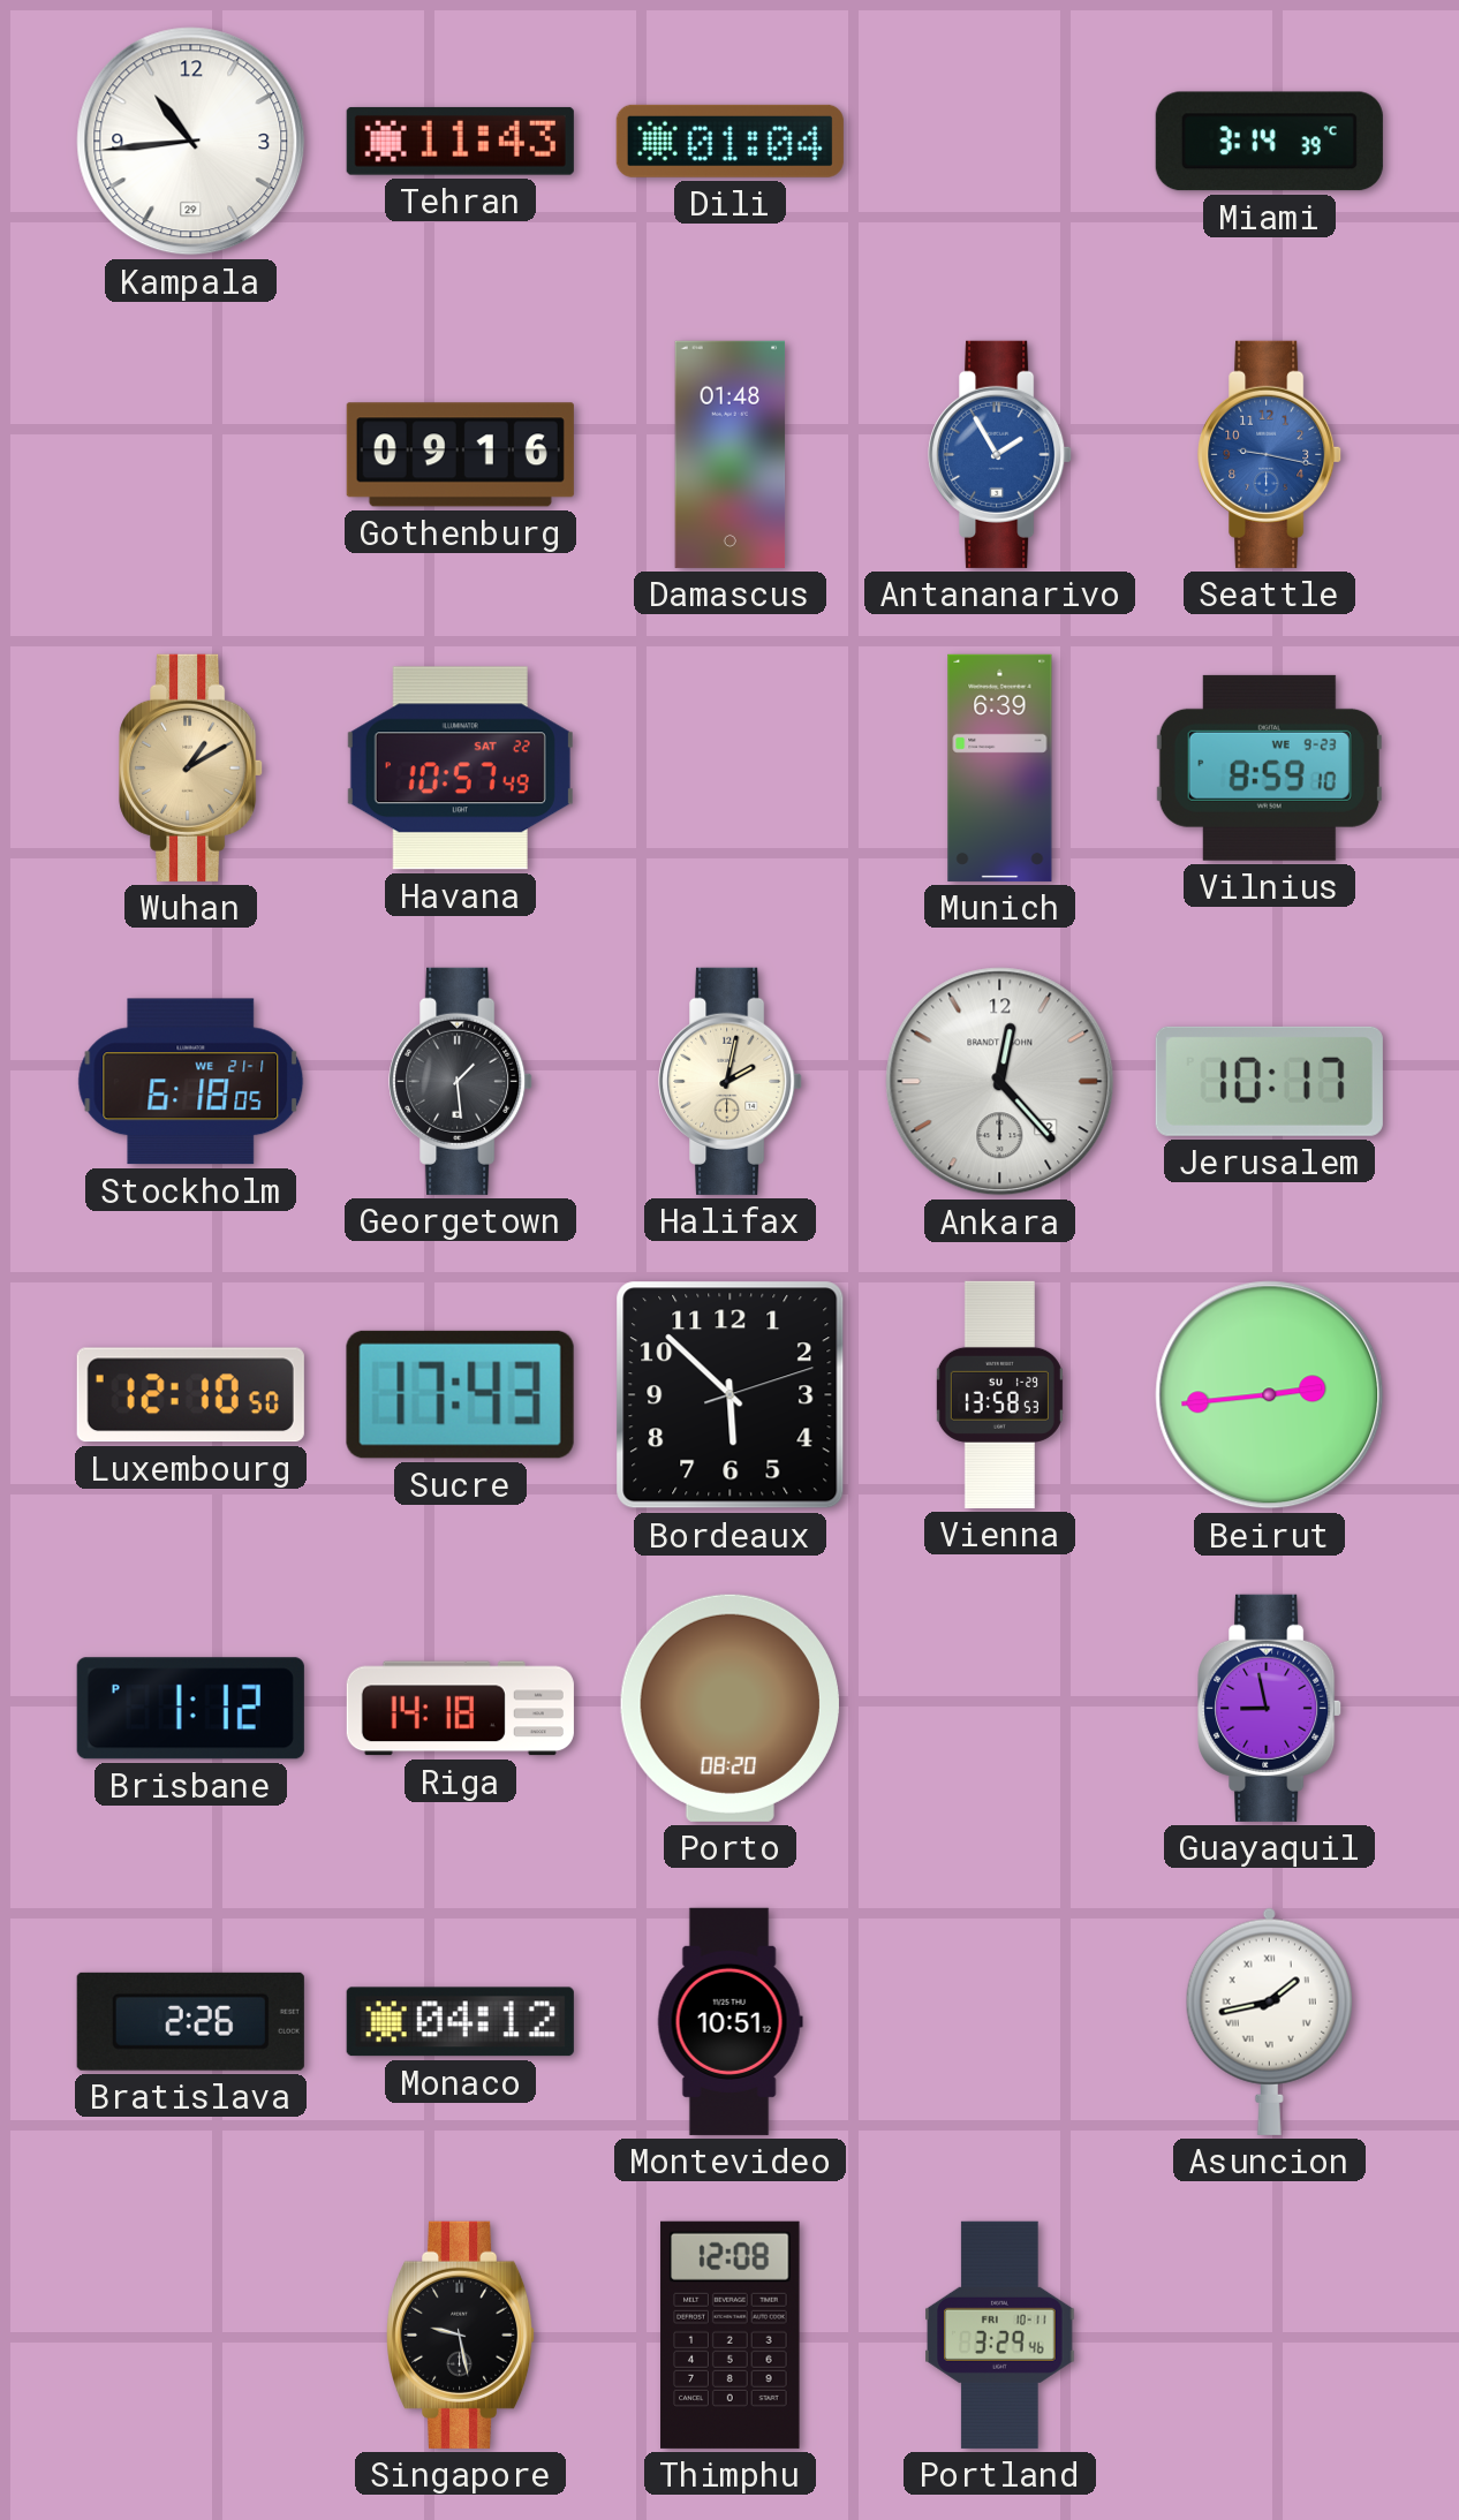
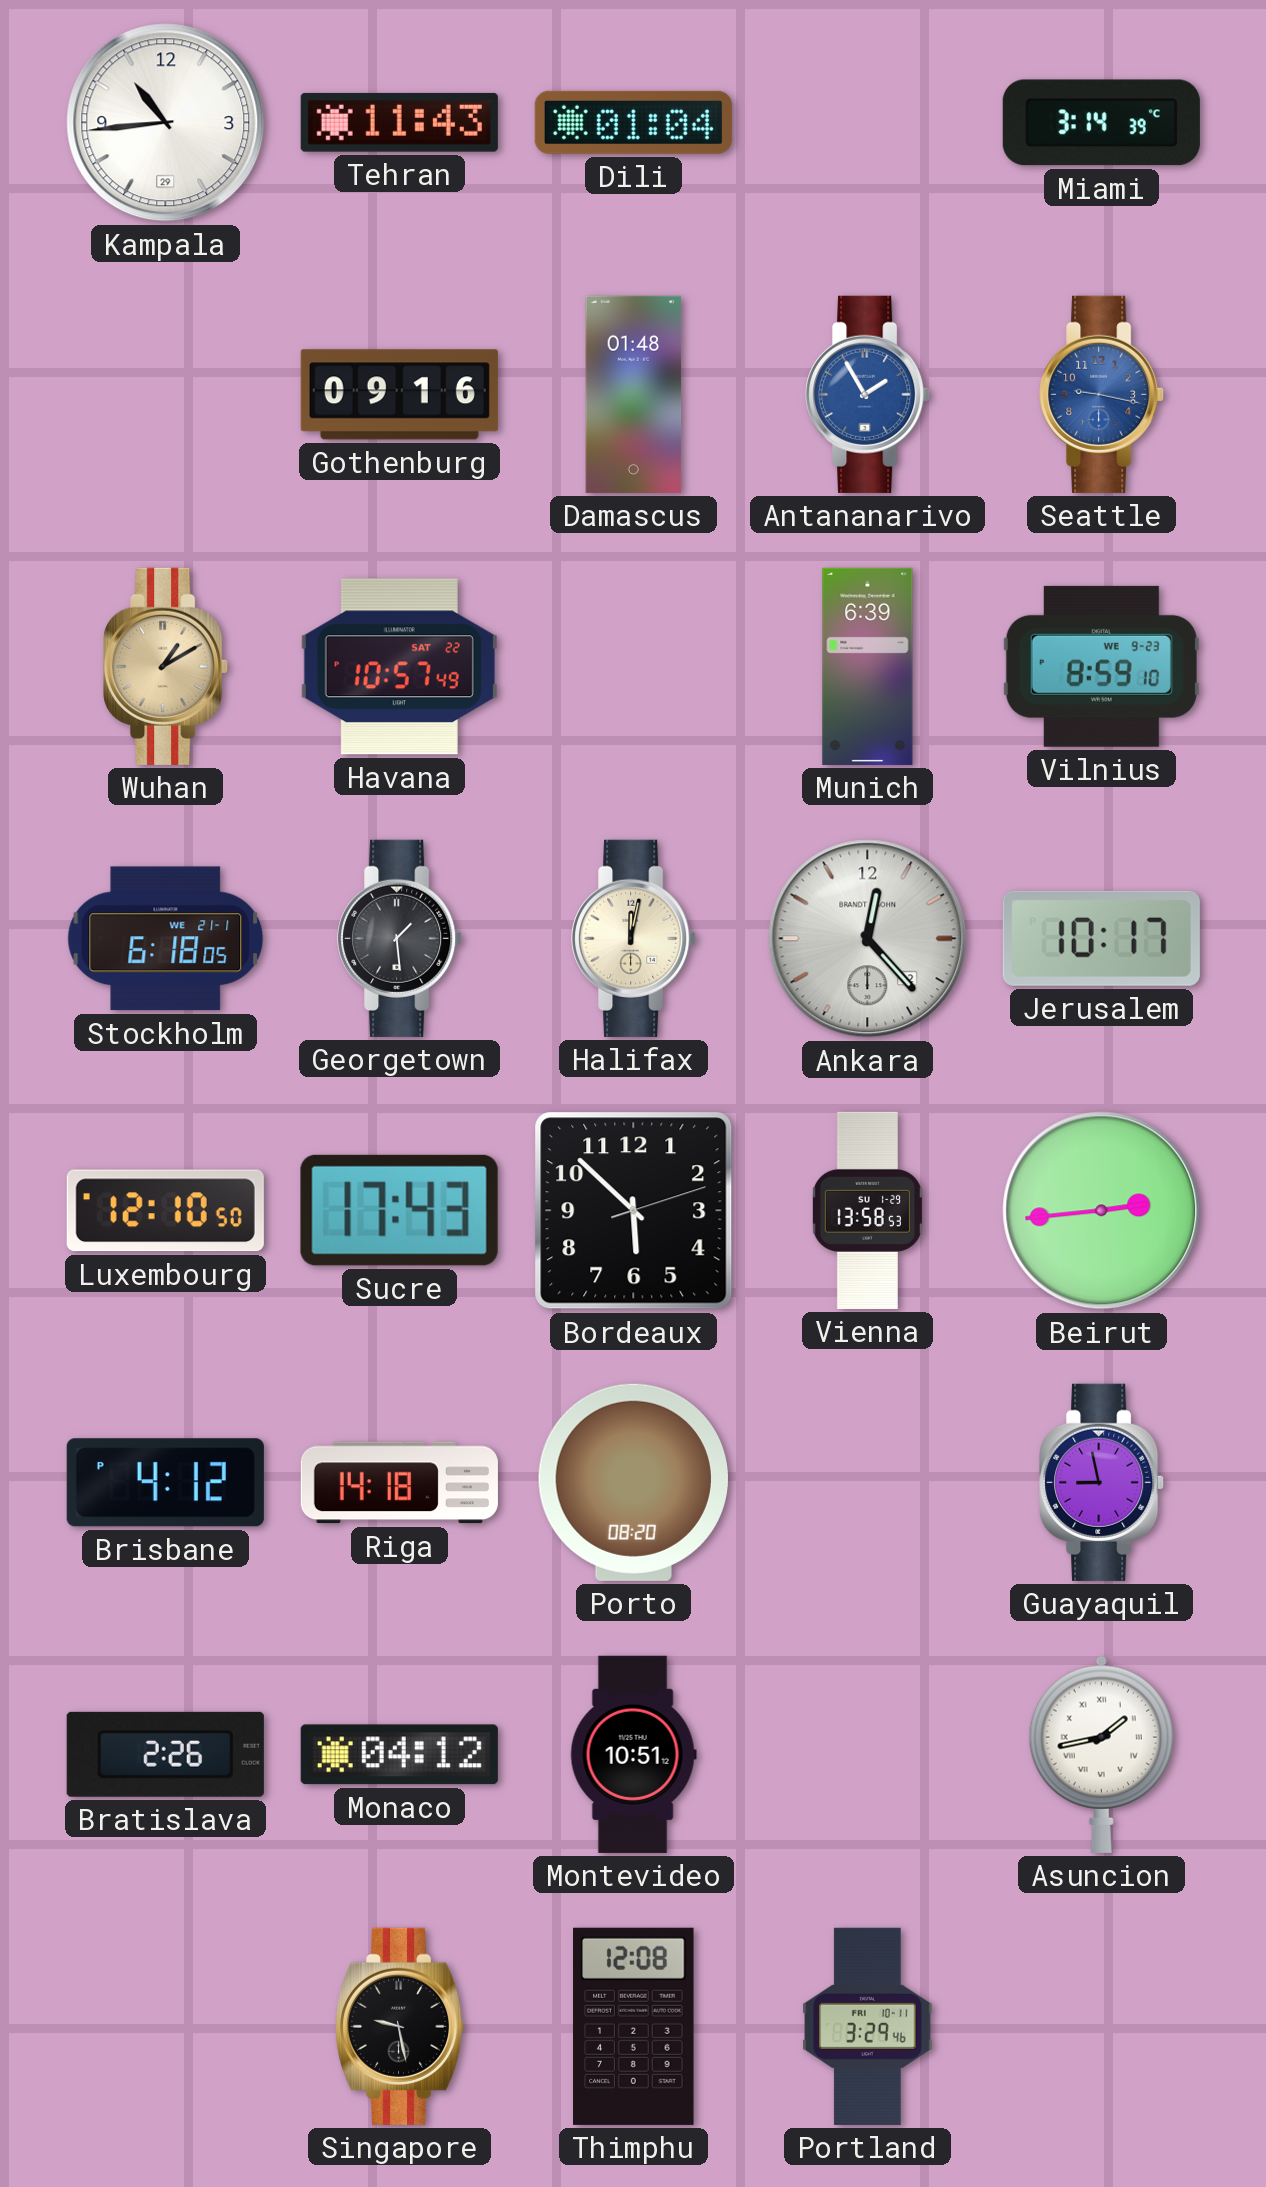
Halifax: 2:02 -> 12:02 (634, 938)
Brisbane: 1:12 -> 4:12 (165, 1483)
